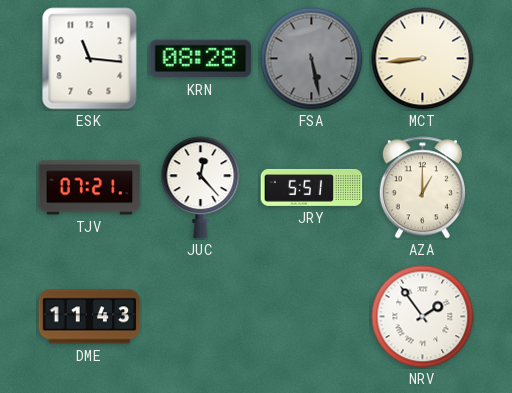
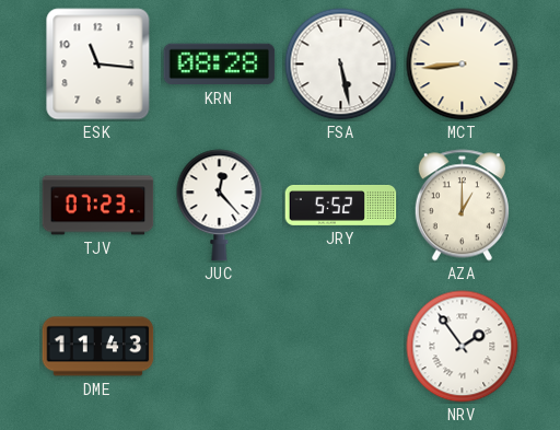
FSA dial: grey -> white (341, 65)
TJV: 07:21 -> 07:23 (98, 206)
JRY: 5:51 -> 5:52 (341, 205)
